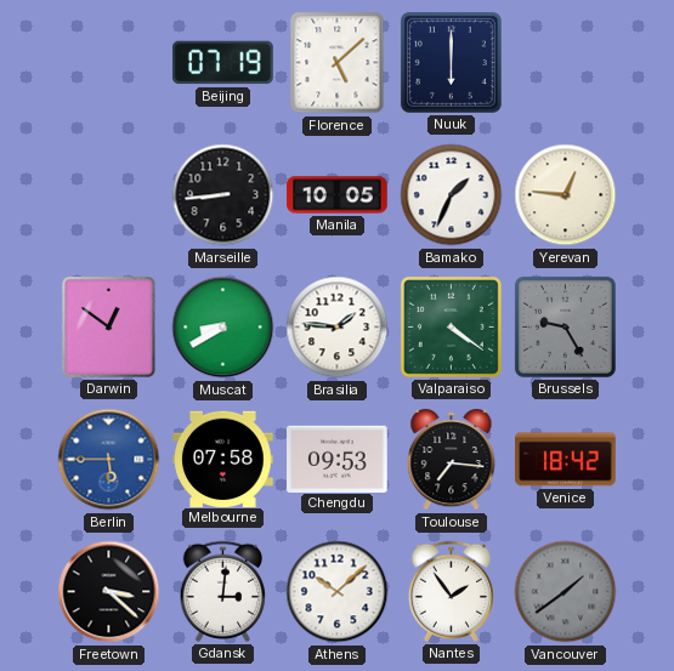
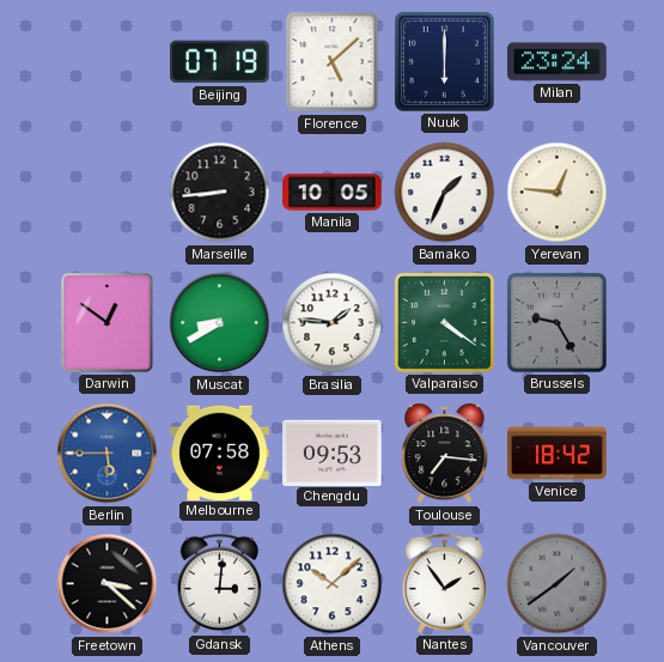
Milan: none -> 23:24 (558, 62)
